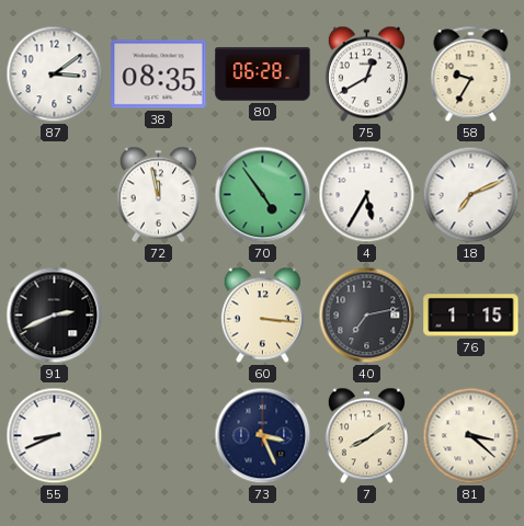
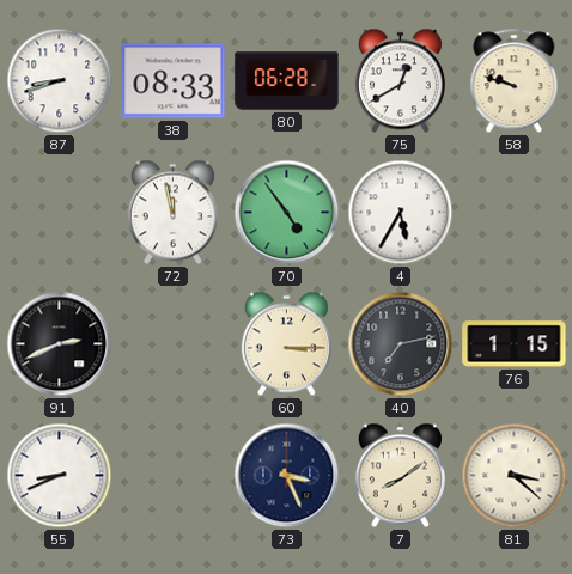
87: 3:09 -> 8:42 (60, 81)
38: 08:35 -> 08:33 (174, 81)
58: 9:35 -> 9:48 (515, 81)
18: 7:11 -> none (471, 195)
60: 3:16 -> 3:15 (286, 344)
